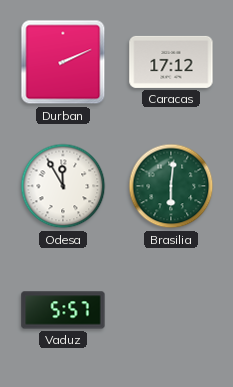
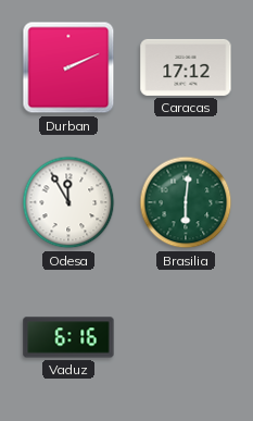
Vaduz: 5:57 -> 6:16 (68, 337)
